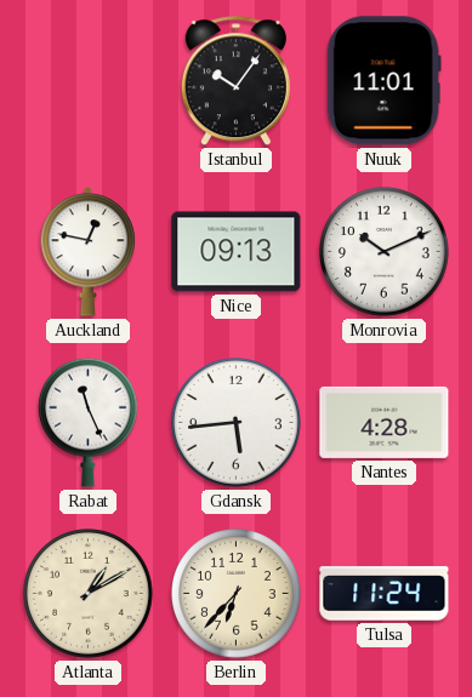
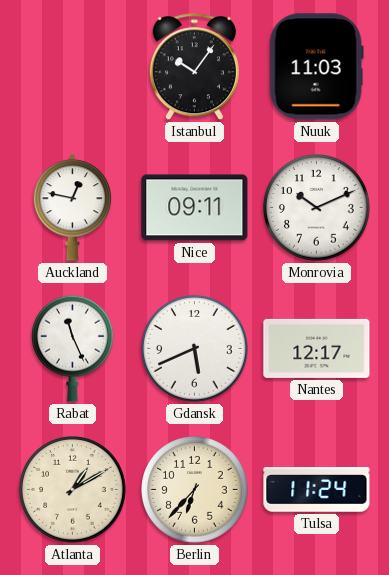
Nuuk: 11:01 -> 11:03 (316, 67)
Nice: 09:13 -> 09:11 (195, 208)
Gdansk: 5:44 -> 5:41 (195, 349)
Nantes: 4:28 -> 12:17 (317, 348)
